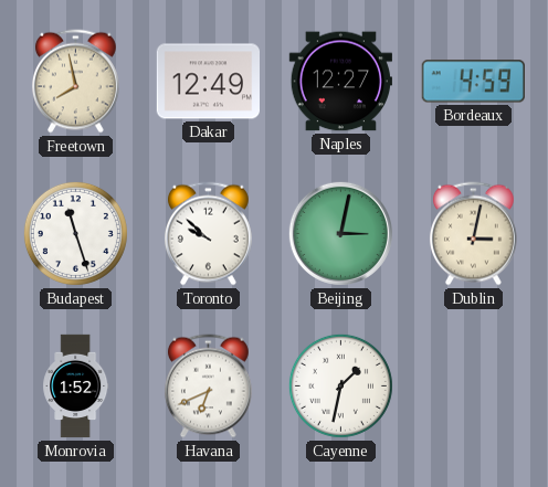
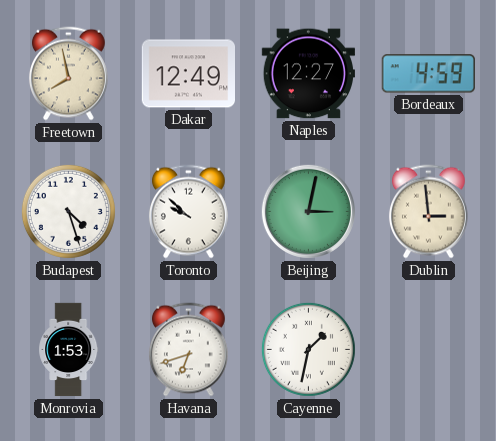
Budapest: 11:27 -> 4:27 (68, 211)
Dublin: 3:02 -> 2:59 (428, 212)
Monrovia: 1:52 -> 1:53 (69, 350)
Havana: 6:41 -> 6:42 (188, 350)
